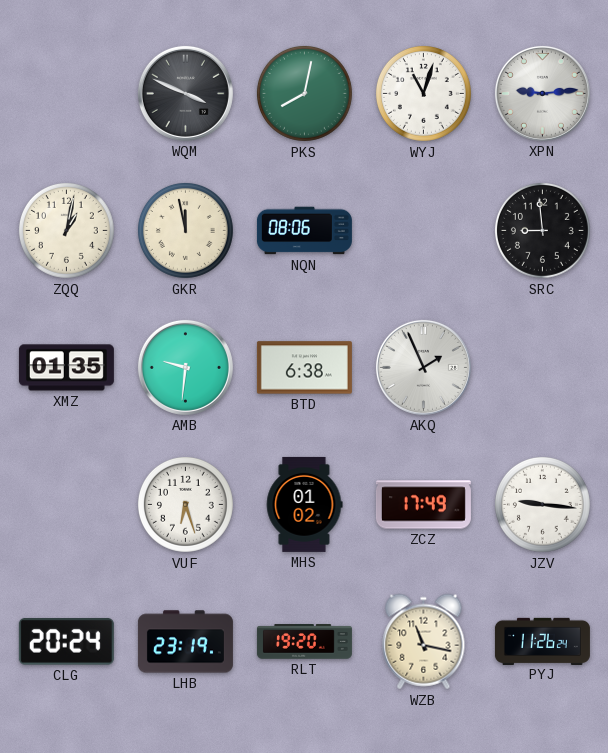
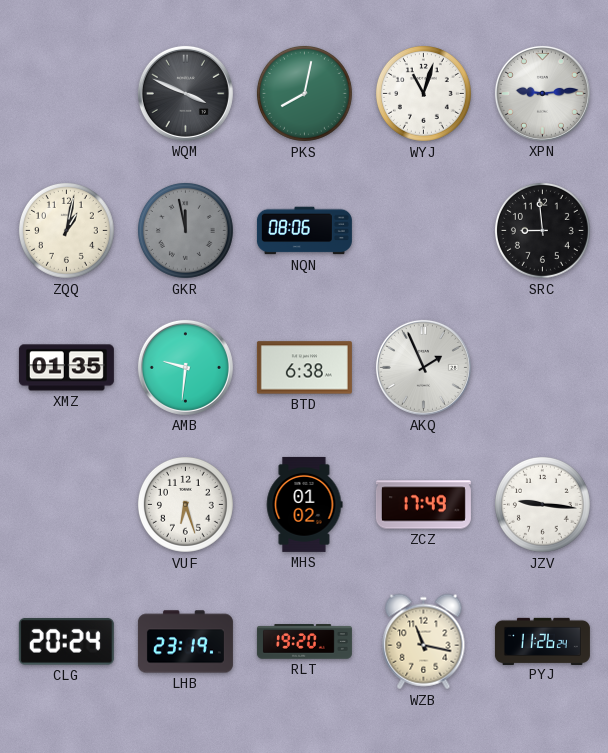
GKR dial: cream -> grey (185, 230)
